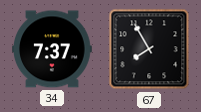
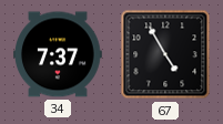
67: 7:55 -> 4:55 (165, 54)
